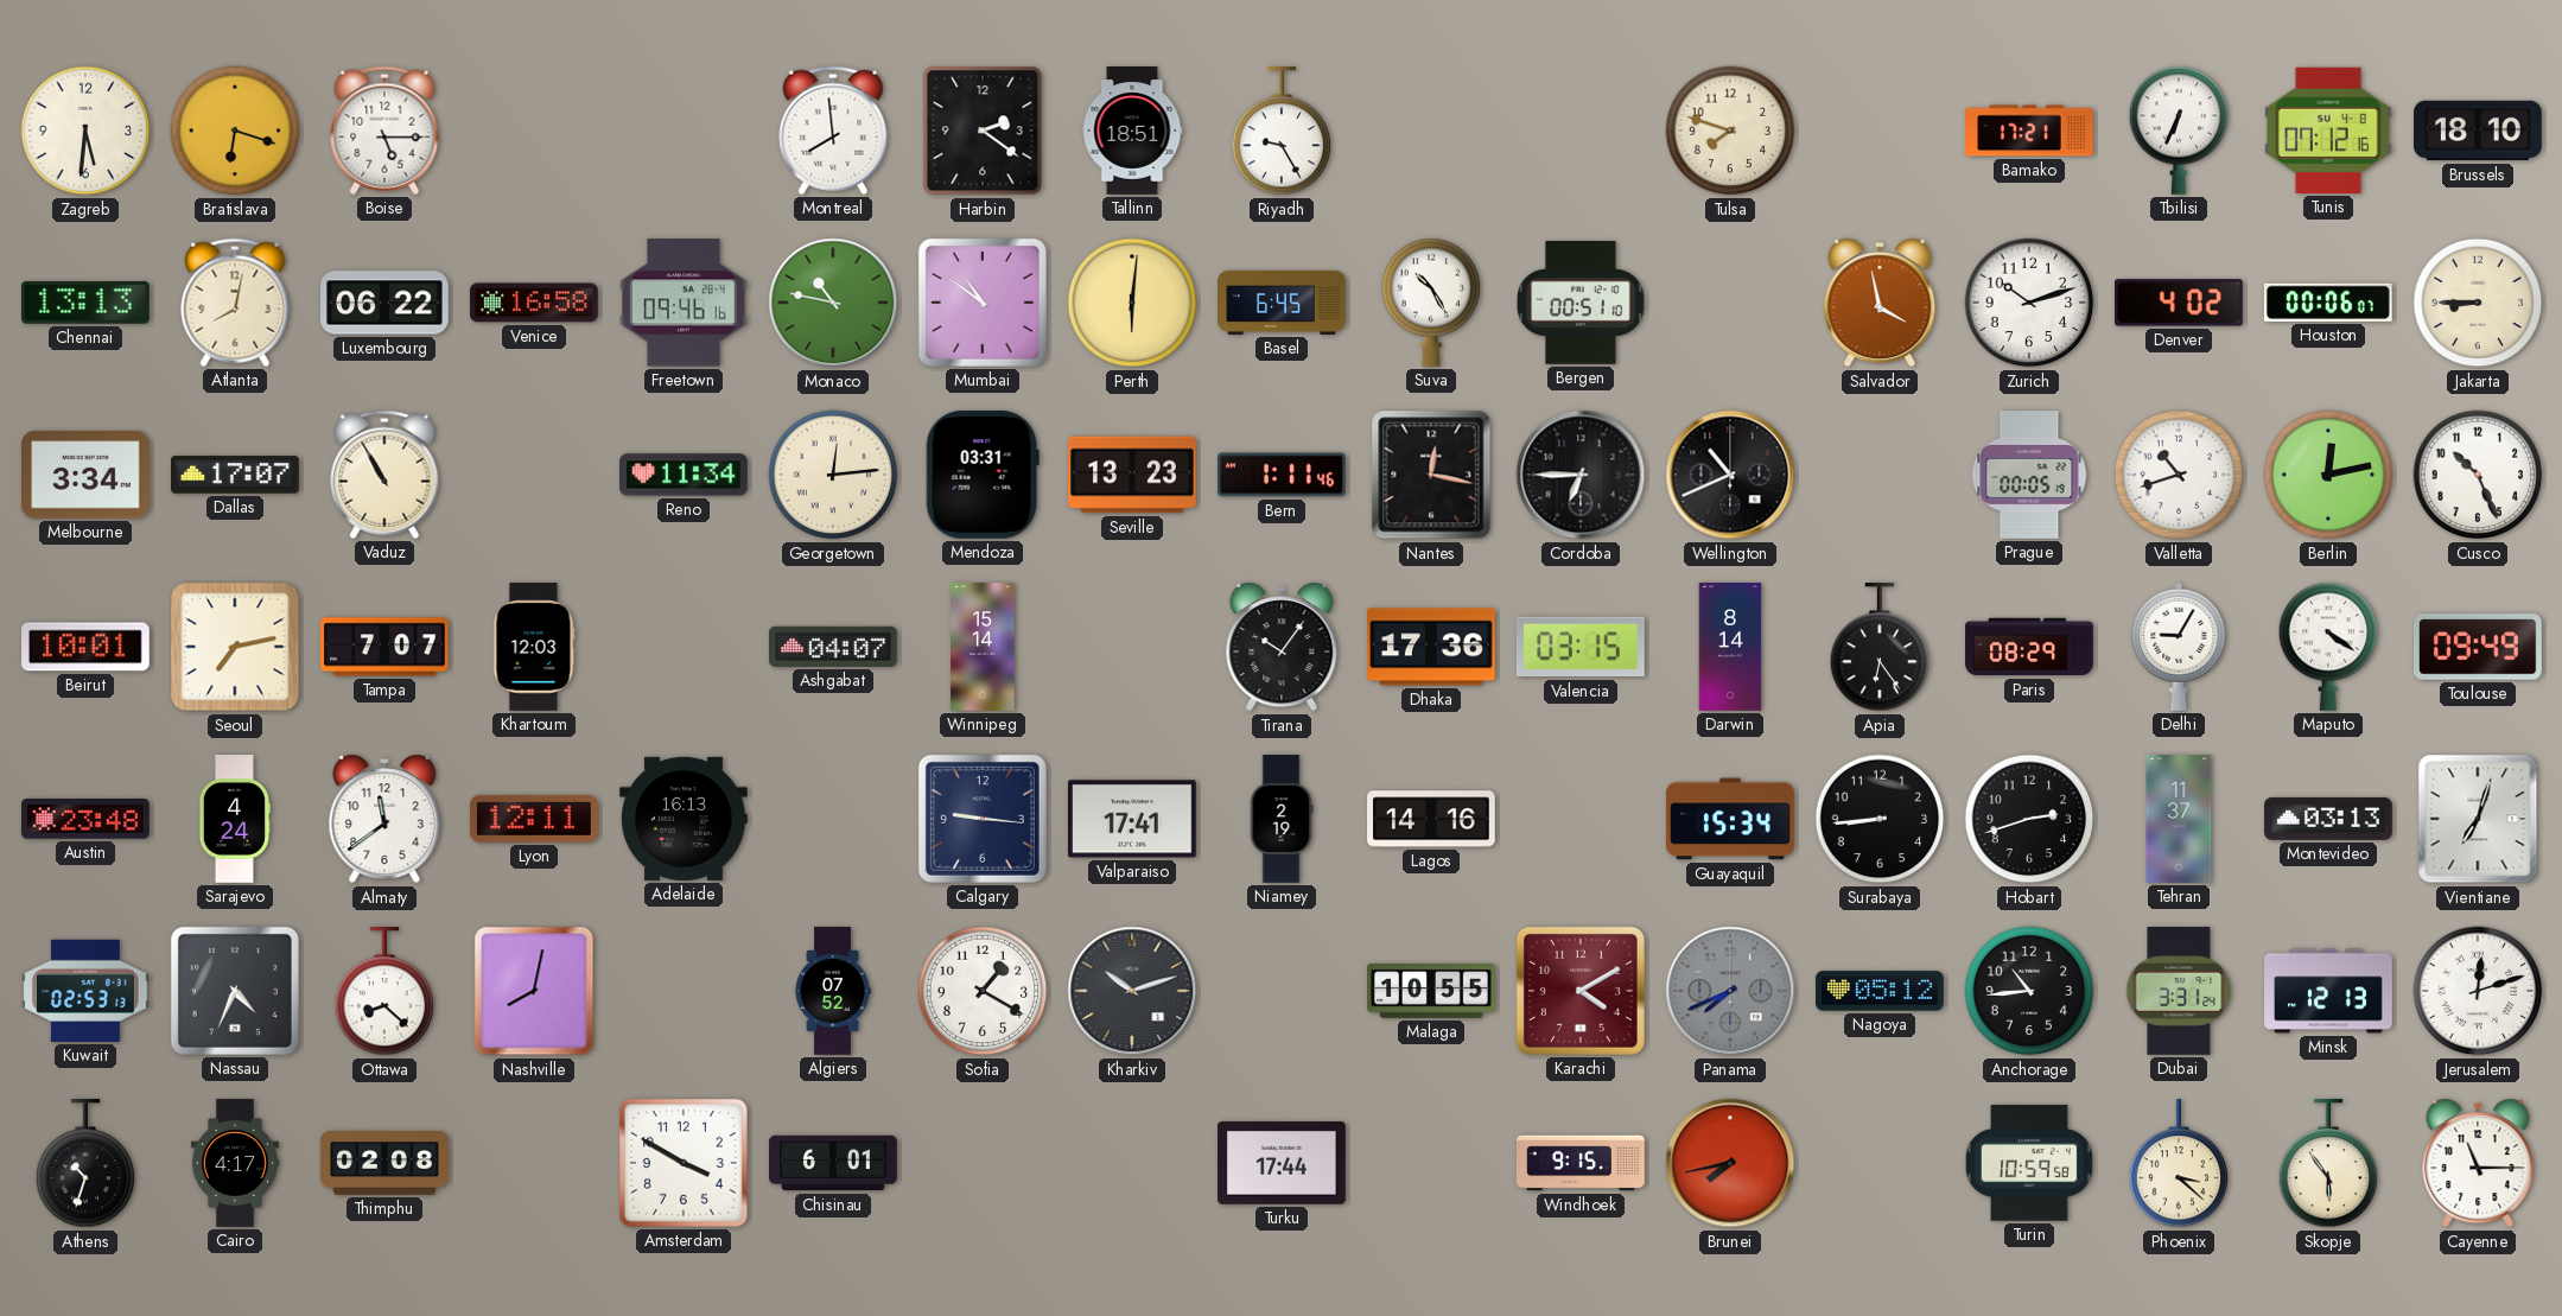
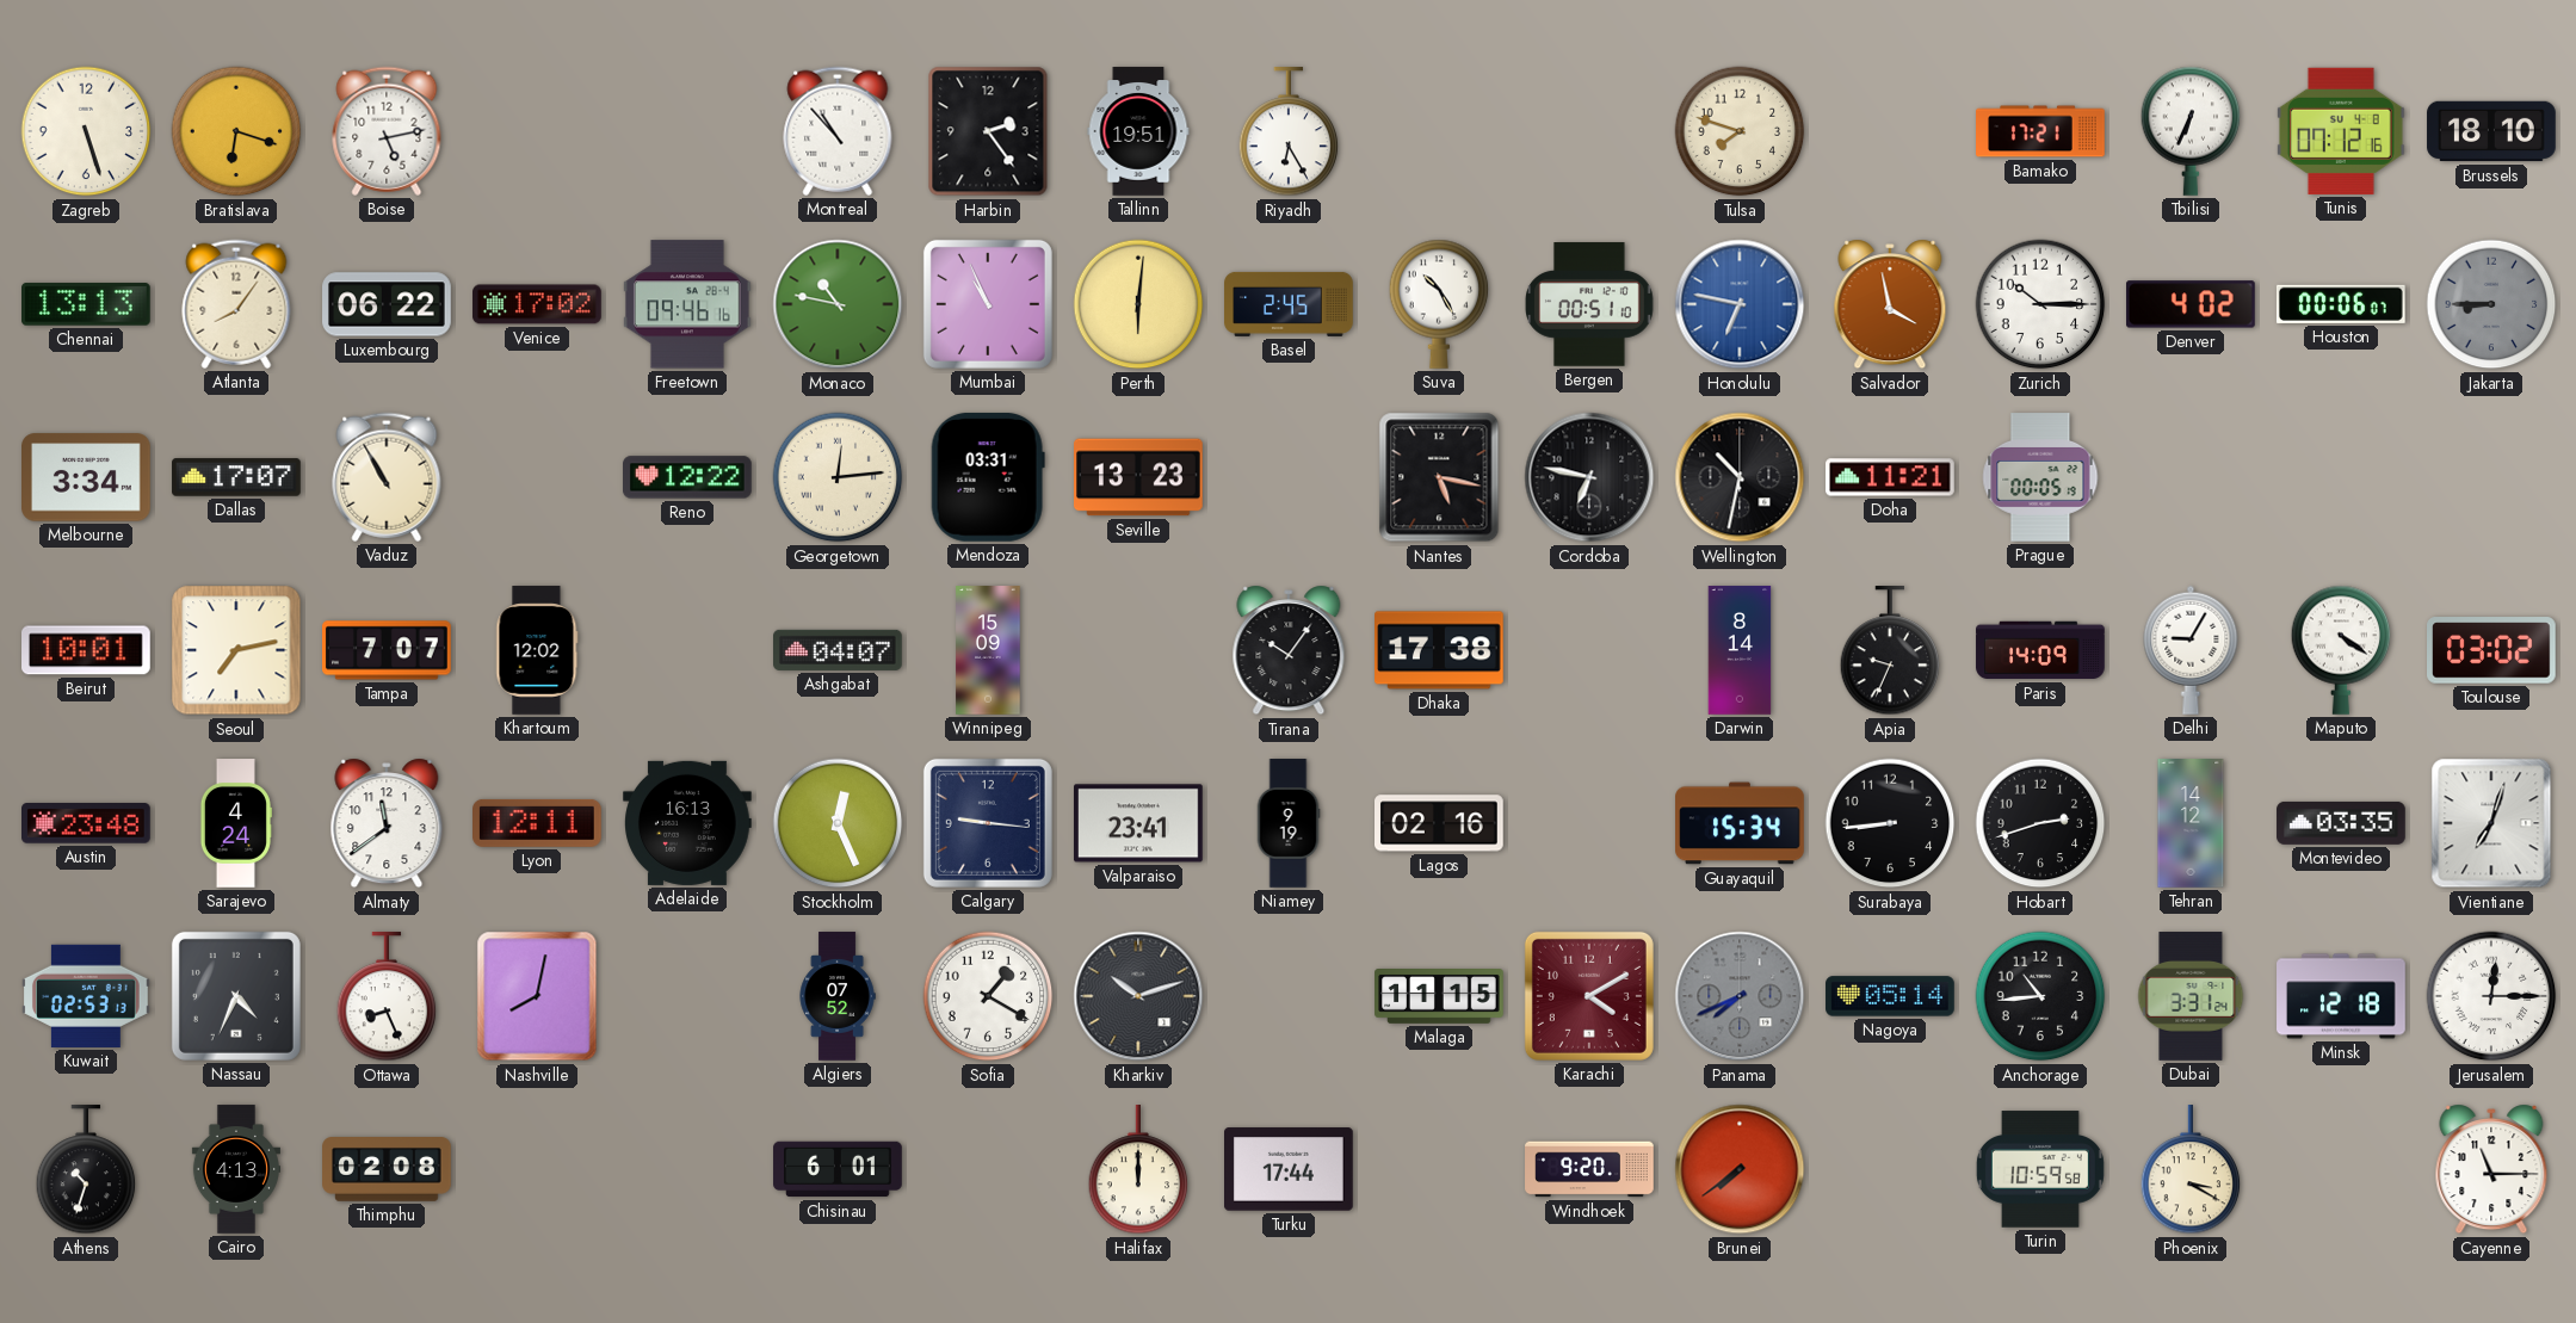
Zagreb: 5:31 -> 5:27 (86, 131)
Boise: 5:15 -> 5:13 (387, 131)
Montreal: 7:59 -> 10:53 (838, 131)
Harbin: 2:21 -> 2:24 (988, 131)
Tallinn: 18:51 -> 19:51 (1138, 131)
Riyadh: 9:25 -> 6:25 (1289, 132)
Atlanta: 8:02 -> 8:06 (236, 304)
Venice: 16:58 -> 17:02 (537, 304)
Mumbai: 10:51 -> 10:56 (988, 304)
Basel: 6:45 -> 2:45 (1289, 304)
Honolulu: none -> 6:47 (1740, 304)
Zurich: 10:12 -> 10:15 (2040, 304)
Jakarta dial: cream -> grey (2491, 304)
Reno: 11:34 -> 12:22 (688, 477)
Bern: 1:11 -> none (1283, 475)
Nantes: 12:17 -> 5:17 (1439, 477)
Cordoba: 6:45 -> 6:47 (1589, 477)
Wellington: 10:41 -> 10:32 (1740, 477)
Doha: none -> 11:21 (1890, 477)
Valletta: 10:42 -> none (2179, 475)
Berlin: 12:13 -> none (2328, 475)
Cusco: 10:26 -> none (2478, 475)
Khartoum: 12:03 -> 12:02 (537, 650)
Winnipeg: 15:14 -> 15:09 (988, 650)
Dhaka: 17:36 -> 17:38 (1440, 650)
Valencia: 03:15 -> none (1581, 647)
Apia: 6:24 -> 9:34 (1890, 651)
Paris: 08:29 -> 14:09 (2040, 650)
Toulouse: 09:49 -> 03:02 (2492, 650)
Stockholm: none -> 12:26 (838, 823)
Valparaiso: 17:41 -> 23:41 (1139, 823)
Niamey: 2:19 -> 9:19 (1289, 823)
Lagos: 14:16 -> 02:16 (1440, 823)
Tehran: 11:37 -> 14:12 (2191, 823)
Montevideo: 03:13 -> 03:35 (2341, 823)
Ottawa: 8:22 -> 8:26 (387, 997)
Malaga: 10:55 -> 11:15 (1439, 997)
Nagoya: 05:12 -> 05:14 (1890, 996)
Minsk: 12:13 -> 12:18 (2341, 996)
Jerusalem: 12:12 -> 12:15 (2491, 996)
Cairo: 4:17 -> 4:13 (236, 1169)
Amsterdam: 3:50 -> none (685, 1164)
Halifax: none -> 12:00 (1138, 1170)
Windhoek: 9:15 -> 9:20 (1589, 1169)
Brunei: 7:43 -> 7:39 (1740, 1169)
Phoenix: 3:22 -> 3:20 (2191, 1170)
Skopje: 5:54 -> none (2328, 1164)
